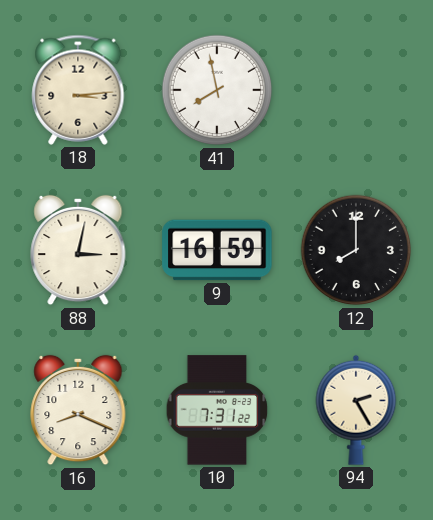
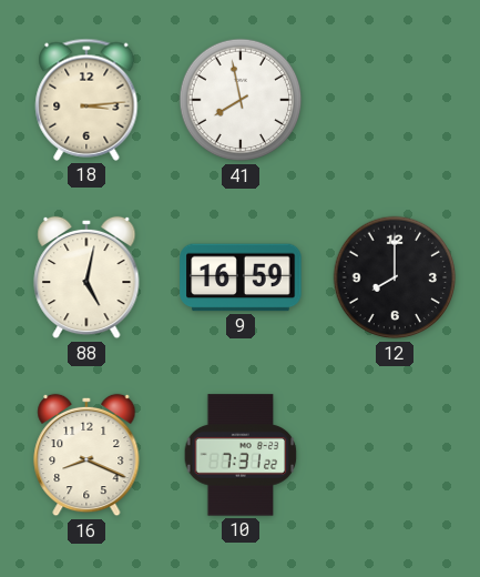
88: 3:02 -> 5:02 (86, 277)
94: 2:25 -> none (356, 410)
